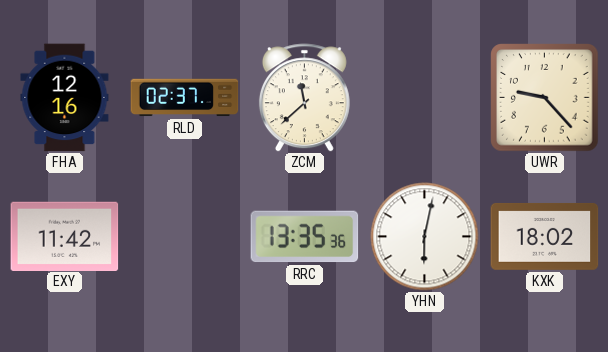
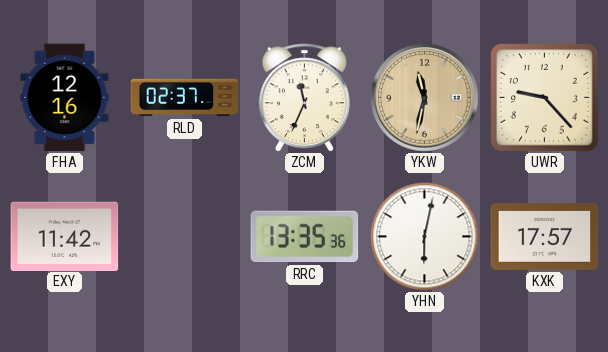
ZCM: 11:38 -> 11:34 (304, 98)
YKW: none -> 11:32 (425, 98)
KXK: 18:02 -> 17:57 (545, 236)
